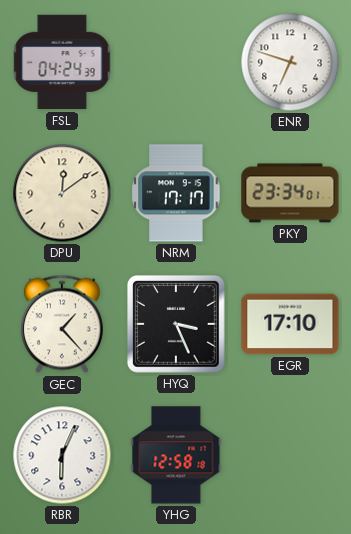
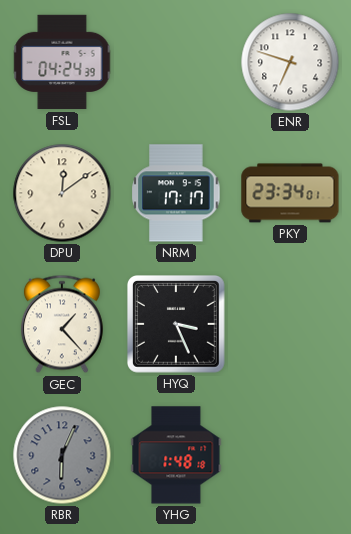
EGR: 17:10 -> none (290, 324)
RBR dial: white -> grey (62, 455)
YHG: 12:58 -> 1:48 (176, 455)
